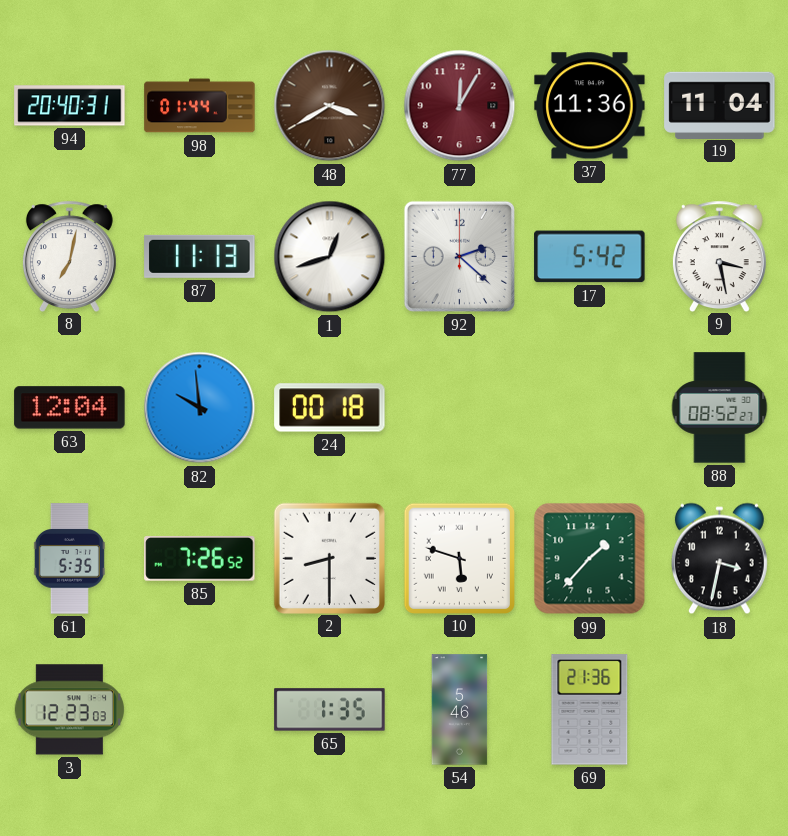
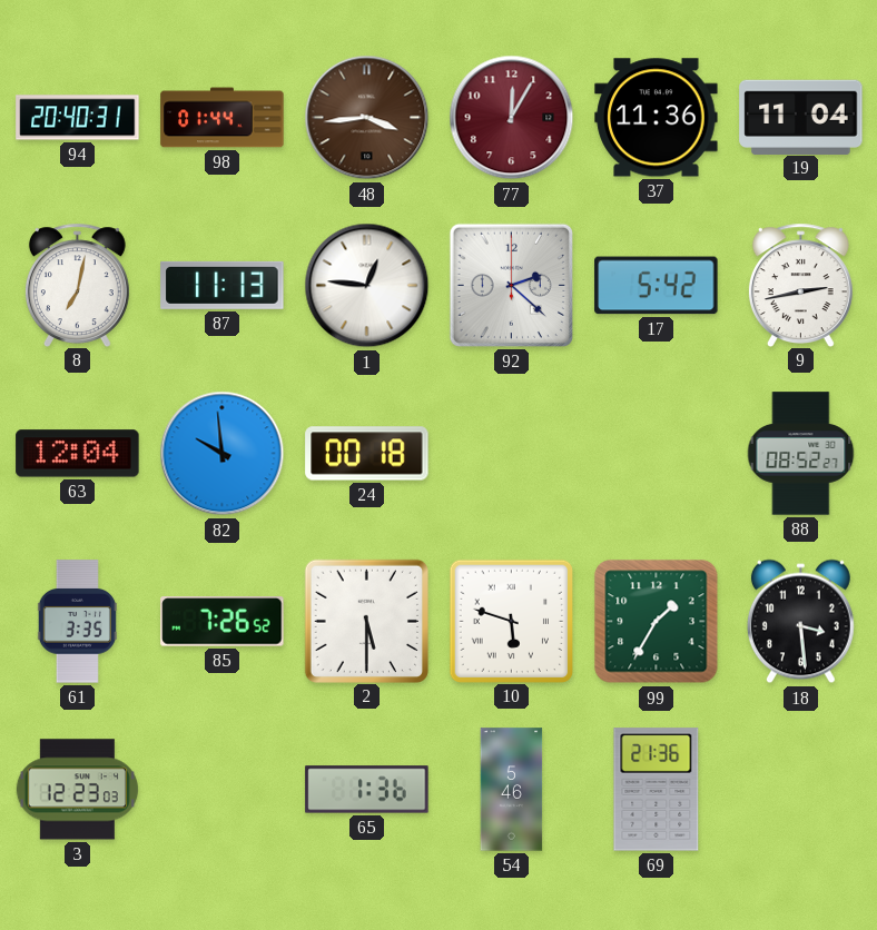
48: 3:40 -> 3:44 (367, 118)
1: 12:42 -> 12:46 (367, 286)
9: 3:28 -> 2:43 (800, 285)
61: 5:35 -> 3:35 (77, 622)
2: 8:30 -> 5:30 (366, 621)
99: 1:37 -> 1:35 (657, 622)
18: 3:32 -> 3:29 (800, 622)
65: 1:35 -> 1:36 (367, 790)
